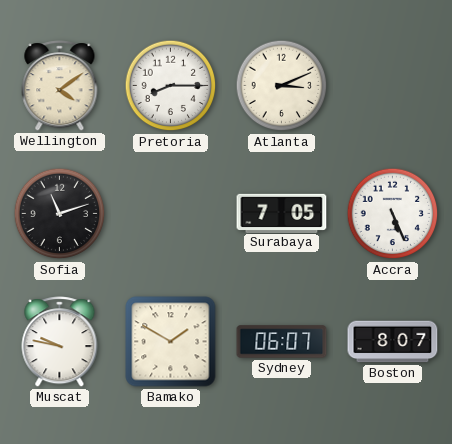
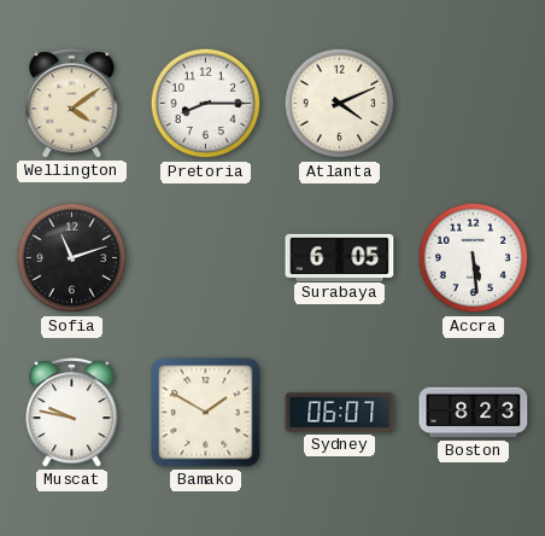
Atlanta: 3:11 -> 4:11 (340, 104)
Surabaya: 7:05 -> 6:05 (340, 257)
Accra: 5:26 -> 5:29 (474, 258)
Boston: 8:07 -> 8:23 (474, 413)
